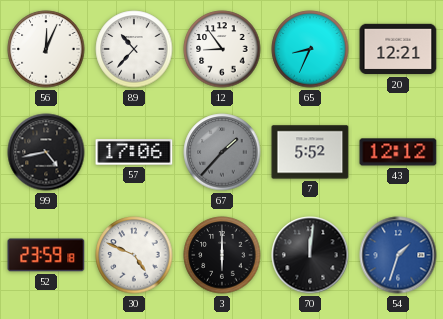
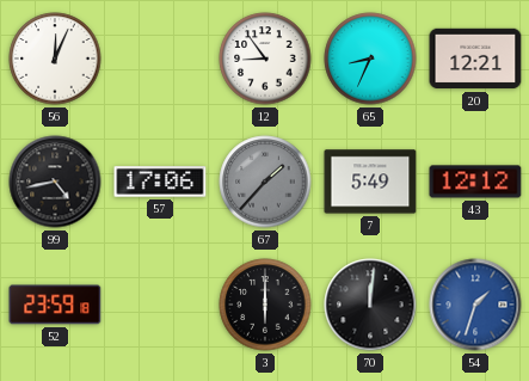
89: 10:37 -> none (134, 49)
7: 5:52 -> 5:49 (370, 182)
30: 4:49 -> none (134, 255)
